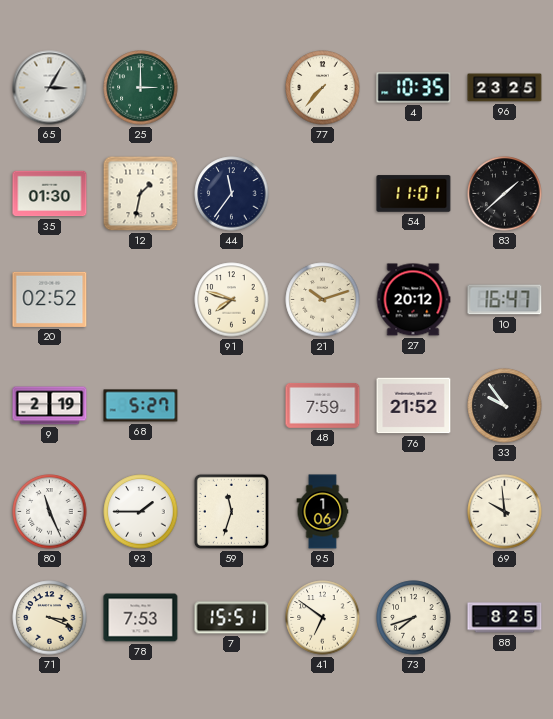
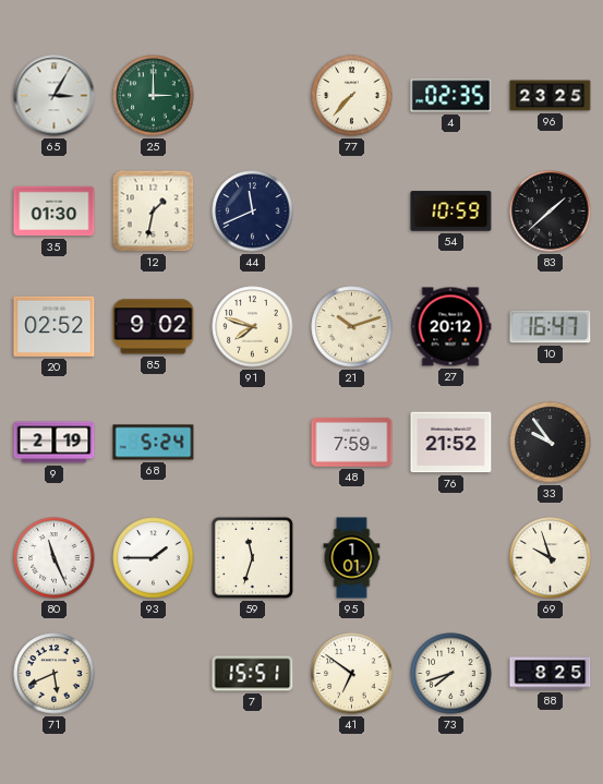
4: 10:35 -> 02:35 (451, 96)
44: 11:36 -> 11:41 (253, 212)
54: 11:01 -> 10:59 (451, 212)
85: none -> 9:02 (154, 327)
68: 5:27 -> 5:24 (154, 443)
95: 1:06 -> 1:01 (352, 558)
69: 9:59 -> 9:57 (551, 558)
71: 3:19 -> 5:41 (55, 674)
78: 7:53 -> none (141, 618)
